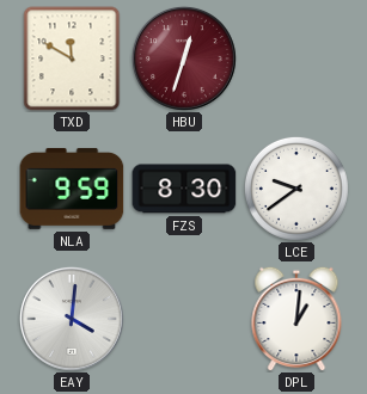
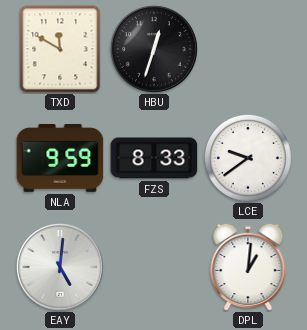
HBU dial: burgundy -> black (154, 49)
FZS: 8:30 -> 8:33 (154, 158)
EAY: 4:01 -> 5:01 (60, 267)
